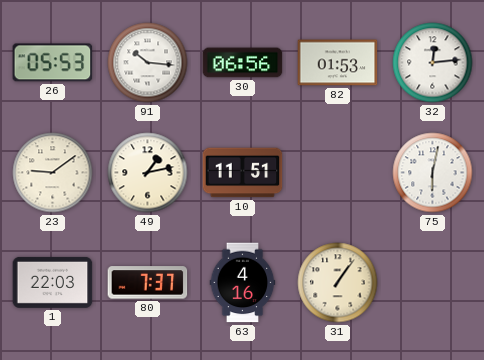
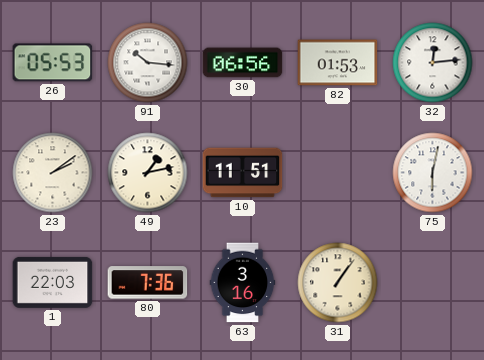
23: 9:09 -> 2:09 (53, 173)
80: 7:37 -> 7:36 (148, 283)
63: 4:16 -> 3:16 (243, 283)
